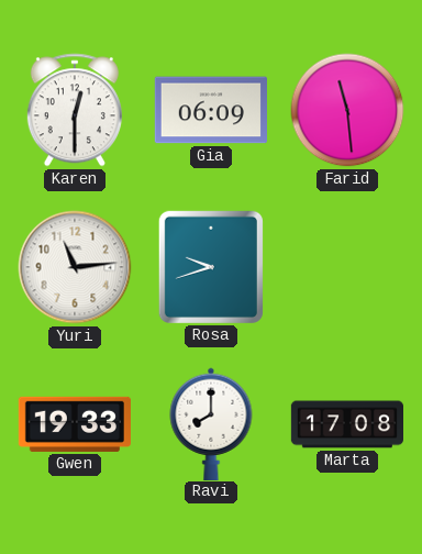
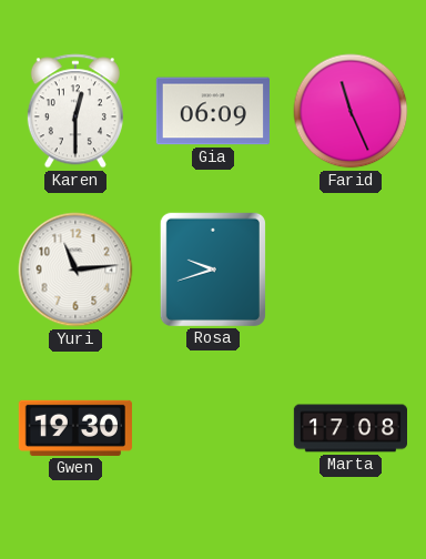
Farid: 11:29 -> 11:26 (351, 111)
Gwen: 19:33 -> 19:30 (75, 428)
Ravi: 8:00 -> none (211, 423)
